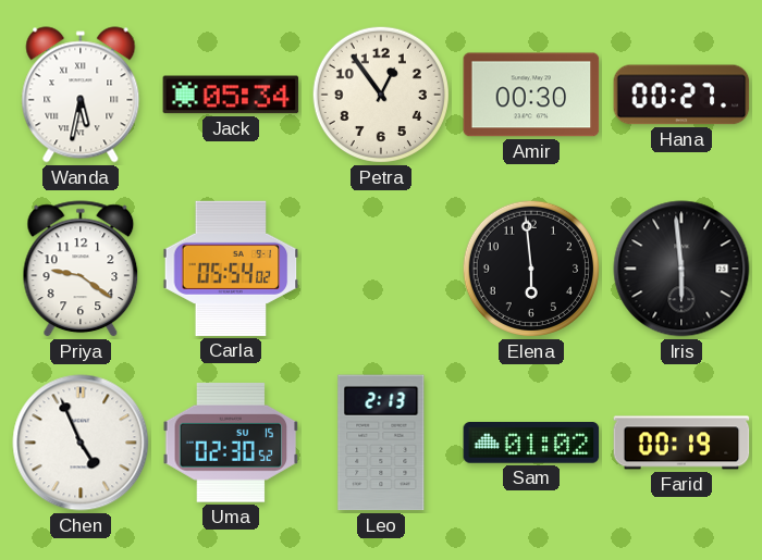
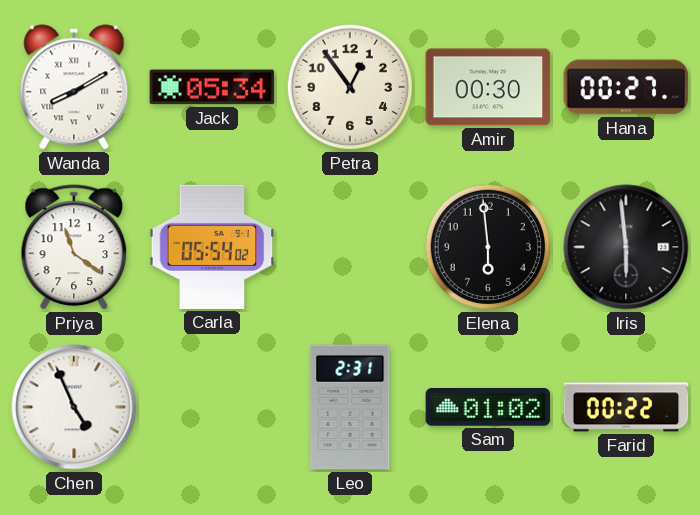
Wanda: 5:32 -> 8:10 (74, 87)
Priya: 9:21 -> 11:21 (74, 248)
Uma: 02:30 -> none (231, 443)
Leo: 2:13 -> 2:31 (350, 407)
Farid: 00:19 -> 00:22 (626, 407)
